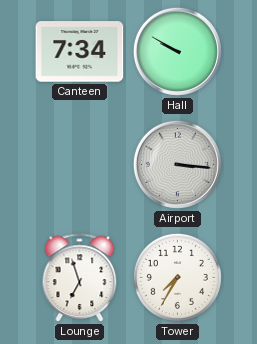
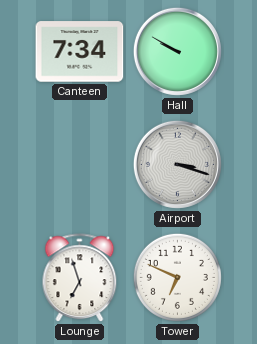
Airport: 3:16 -> 3:18 (177, 164)
Tower: 7:35 -> 6:49 (177, 277)
